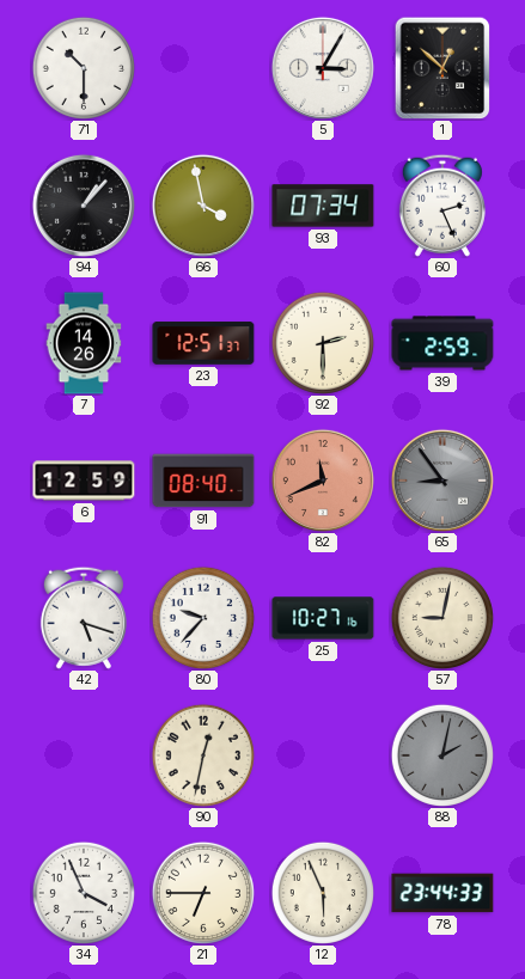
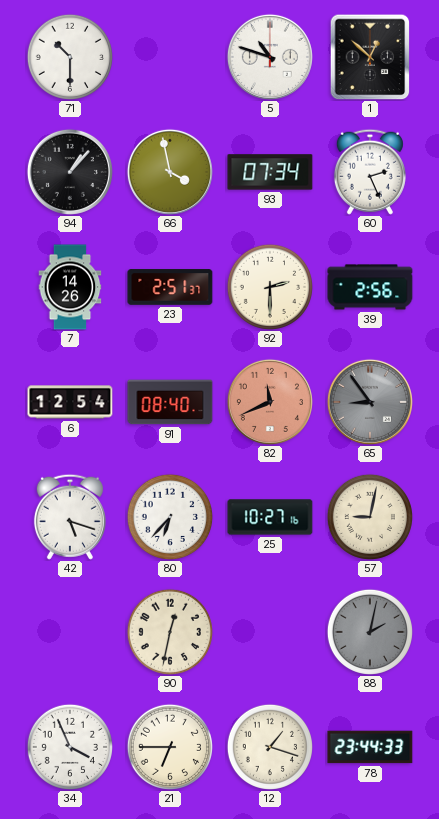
5: 3:05 -> 10:48 (270, 57)
23: 12:51 -> 2:51 (170, 287)
39: 2:59 -> 2:56 (370, 287)
6: 12:59 -> 12:54 (70, 402)
80: 9:37 -> 6:37 (170, 517)
12: 5:56 -> 1:18 (270, 747)
